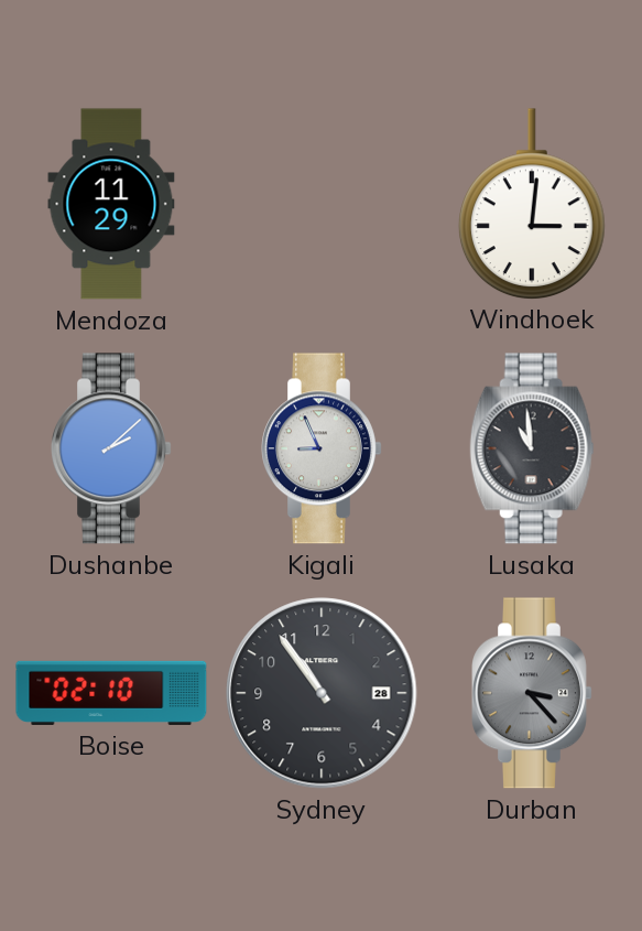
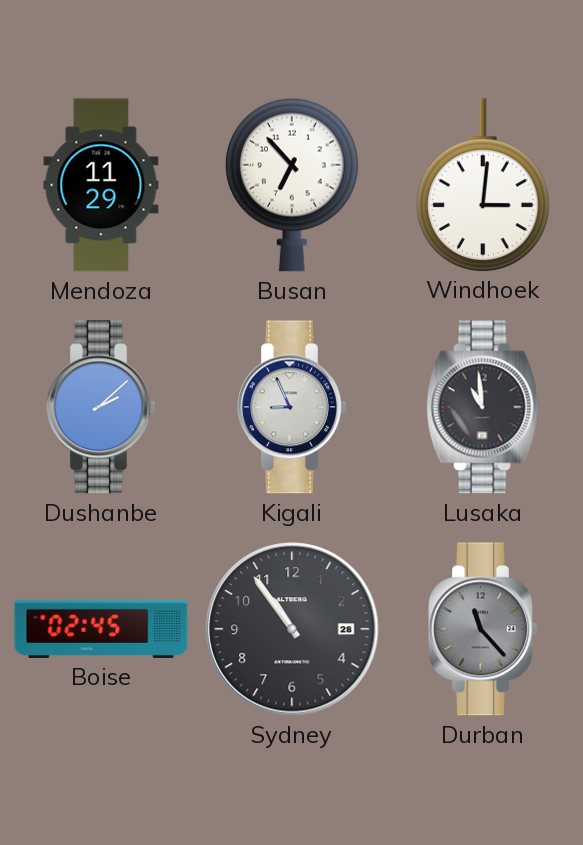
Busan: none -> 6:53 (292, 185)
Boise: 02:10 -> 02:45 (101, 629)
Durban: 3:23 -> 11:23 (483, 629)
